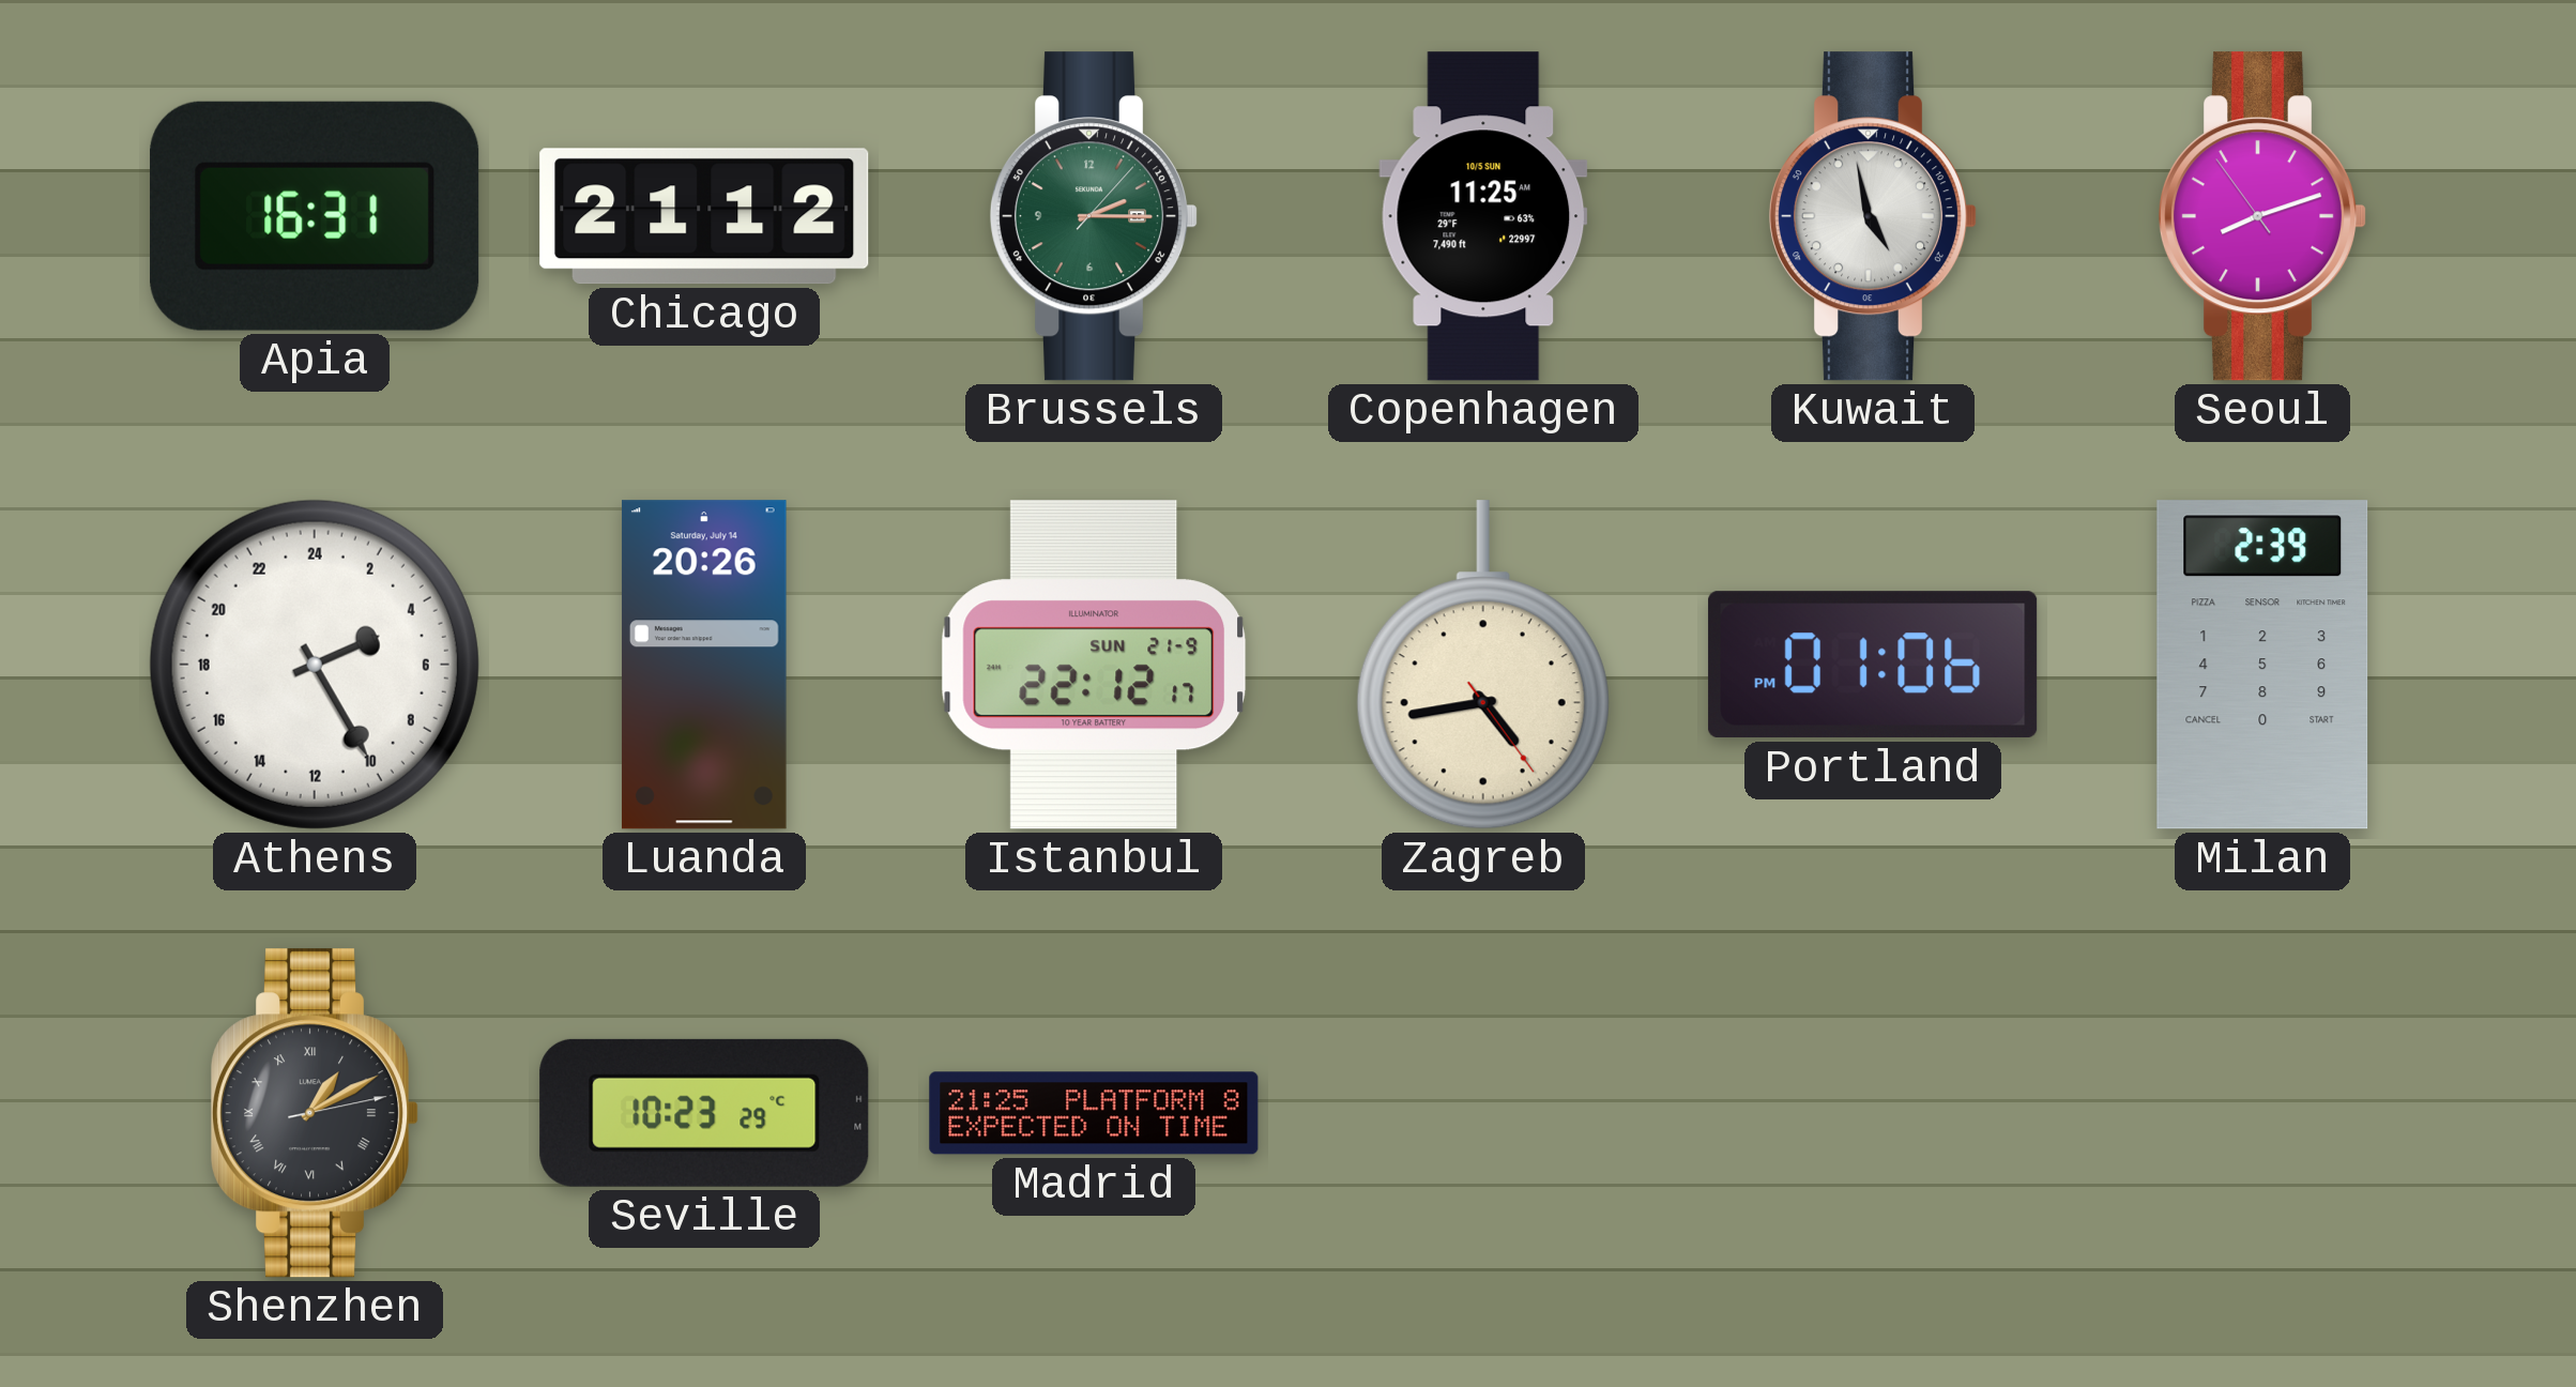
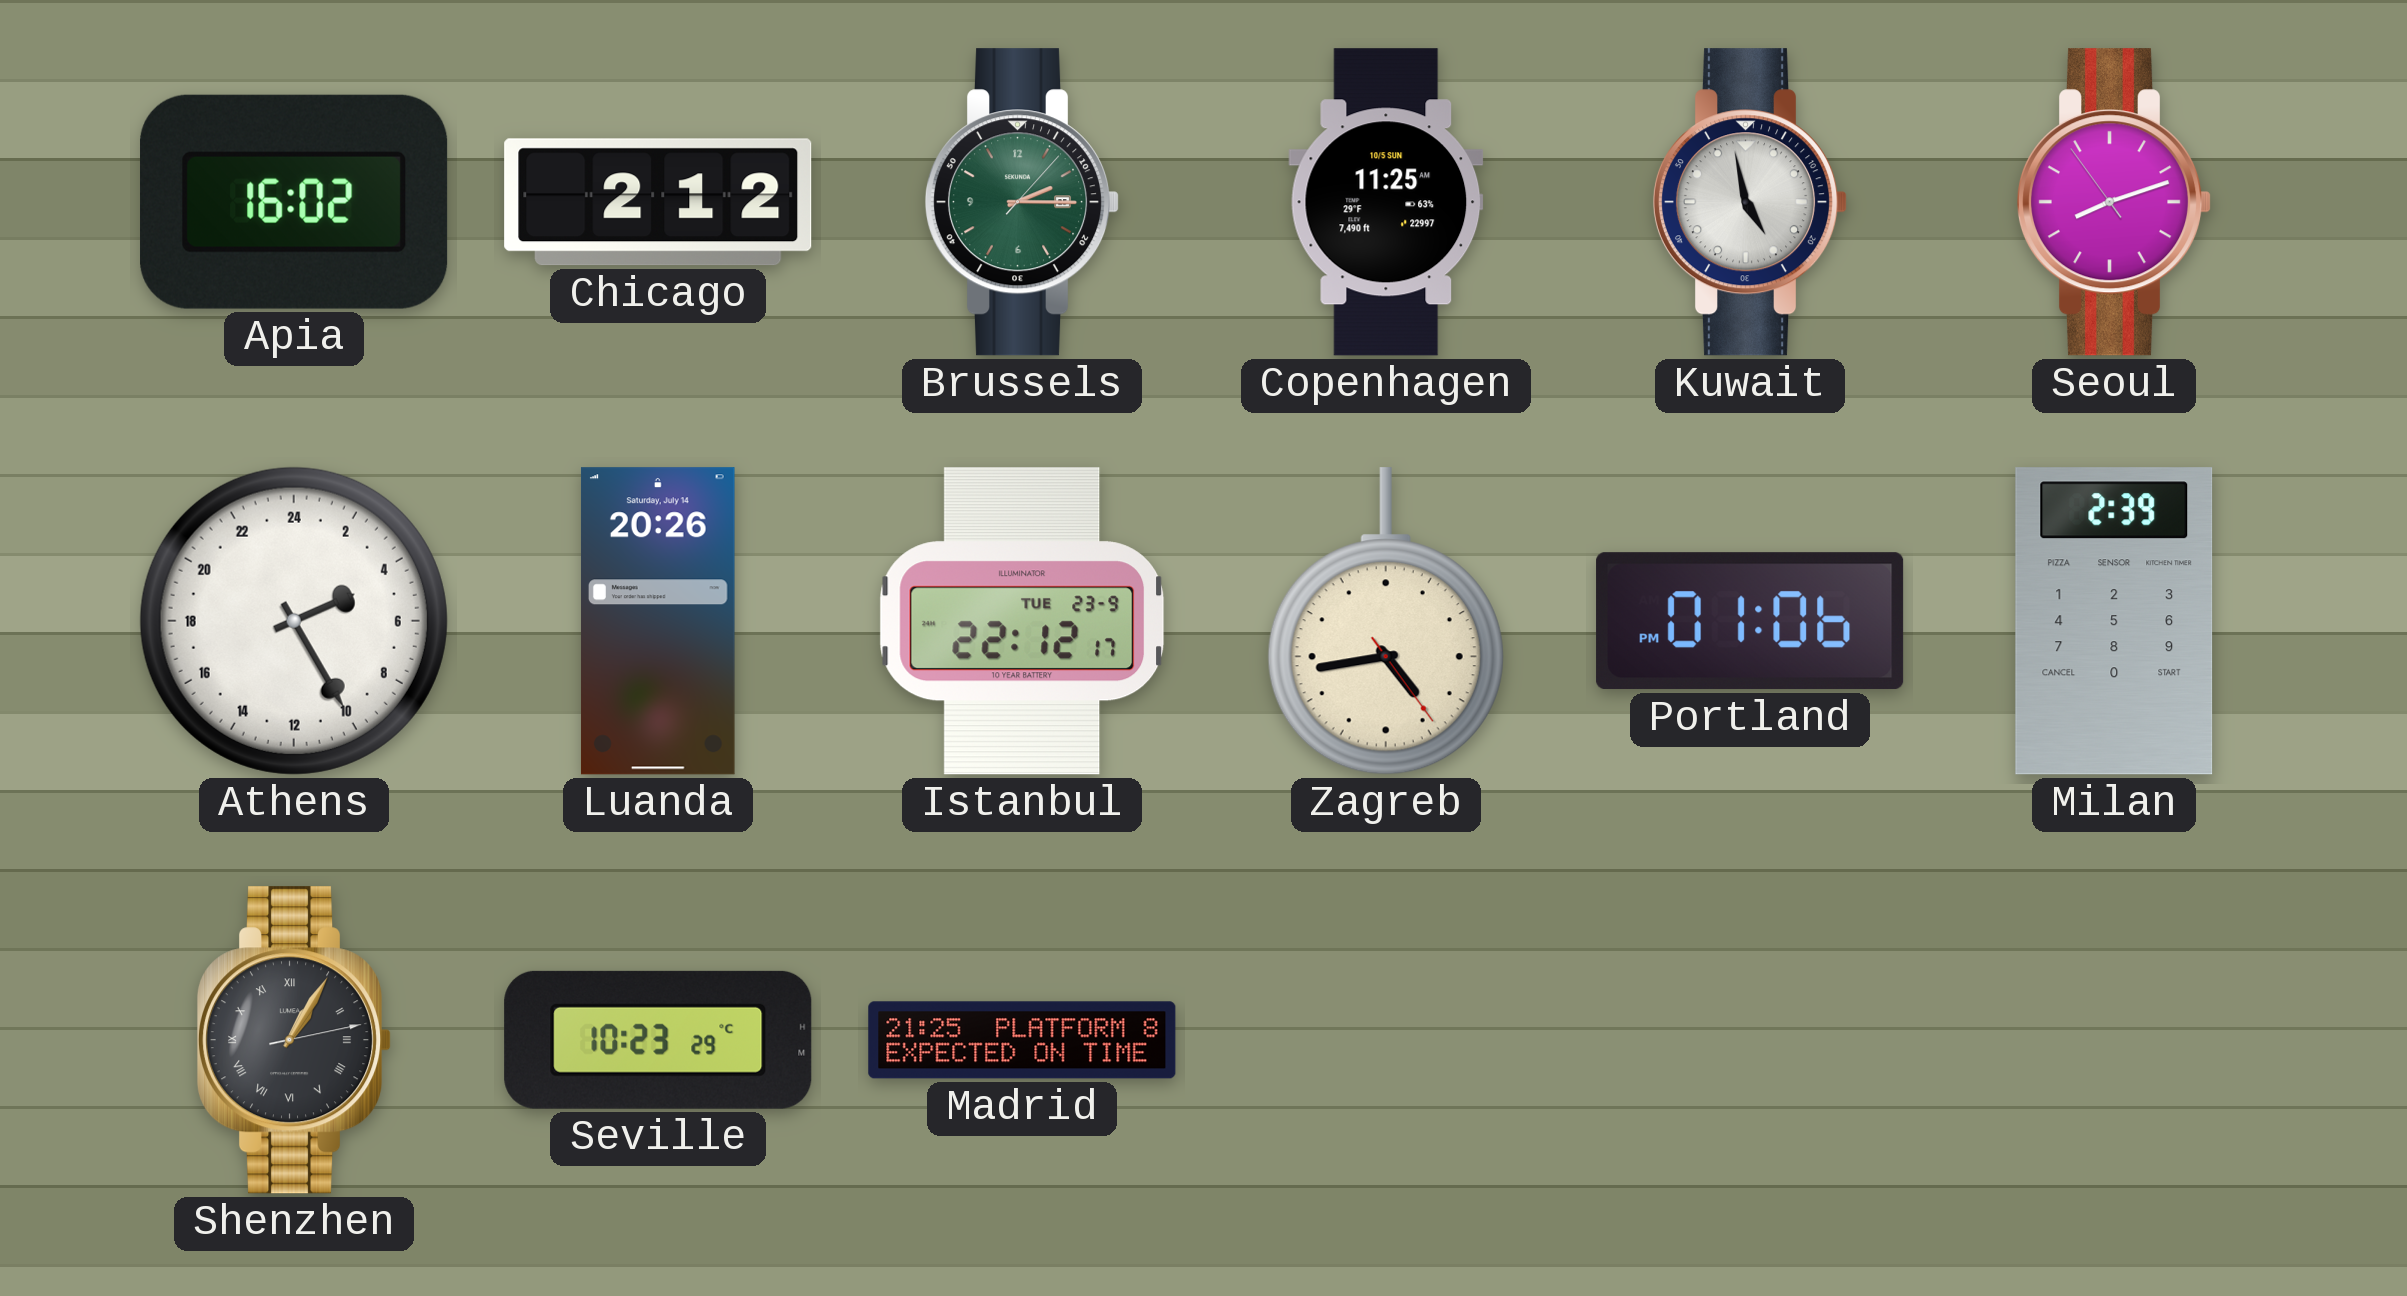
Apia: 16:31 -> 16:02 (294, 202)
Chicago: 21:12 -> 2:12 (658, 202)
Istanbul date: SUN 21-9 -> TUE 23-9 (1022, 621)
Shenzhen: 1:10 -> 1:05 (294, 1040)
